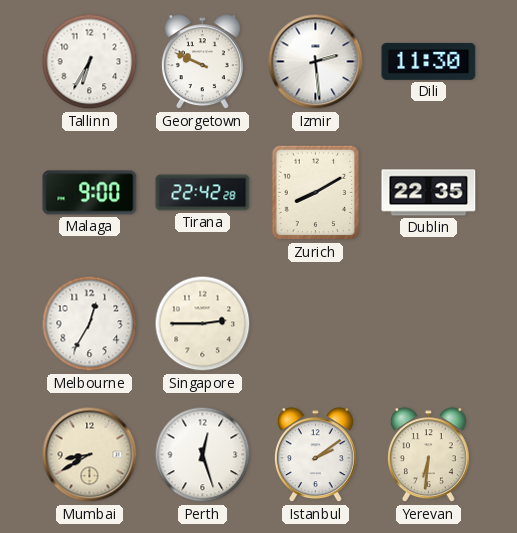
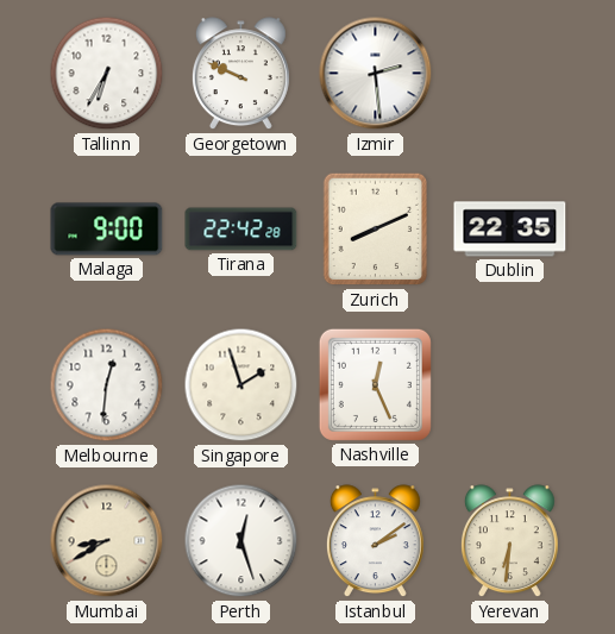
Dili: 11:30 -> none (429, 61)
Zurich: 8:10 -> 8:11 (376, 230)
Melbourne: 12:35 -> 12:31 (107, 385)
Singapore: 2:45 -> 1:57 (241, 385)
Nashville: none -> 12:26 (375, 384)
